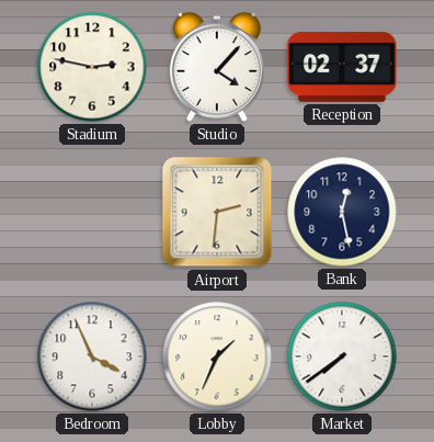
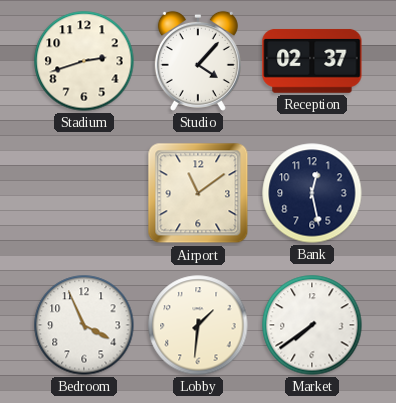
Stadium: 2:47 -> 2:42 (84, 61)
Airport: 2:31 -> 11:09 (198, 193)
Lobby: 1:34 -> 1:31 (198, 325)
